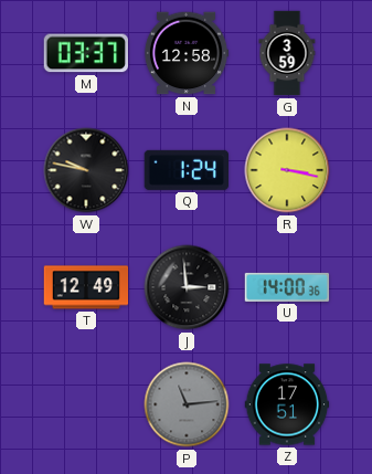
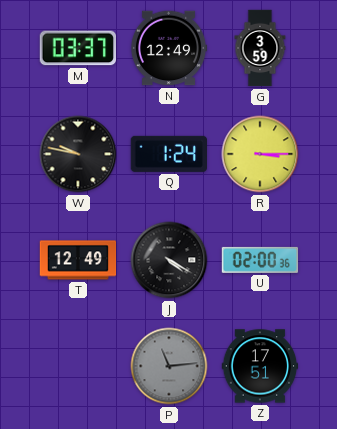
N: 12:58 -> 12:49 (169, 48)
R: 3:17 -> 3:15 (260, 154)
J: 2:59 -> 4:20 (169, 260)
U: 14:00 -> 02:00 (260, 260)
